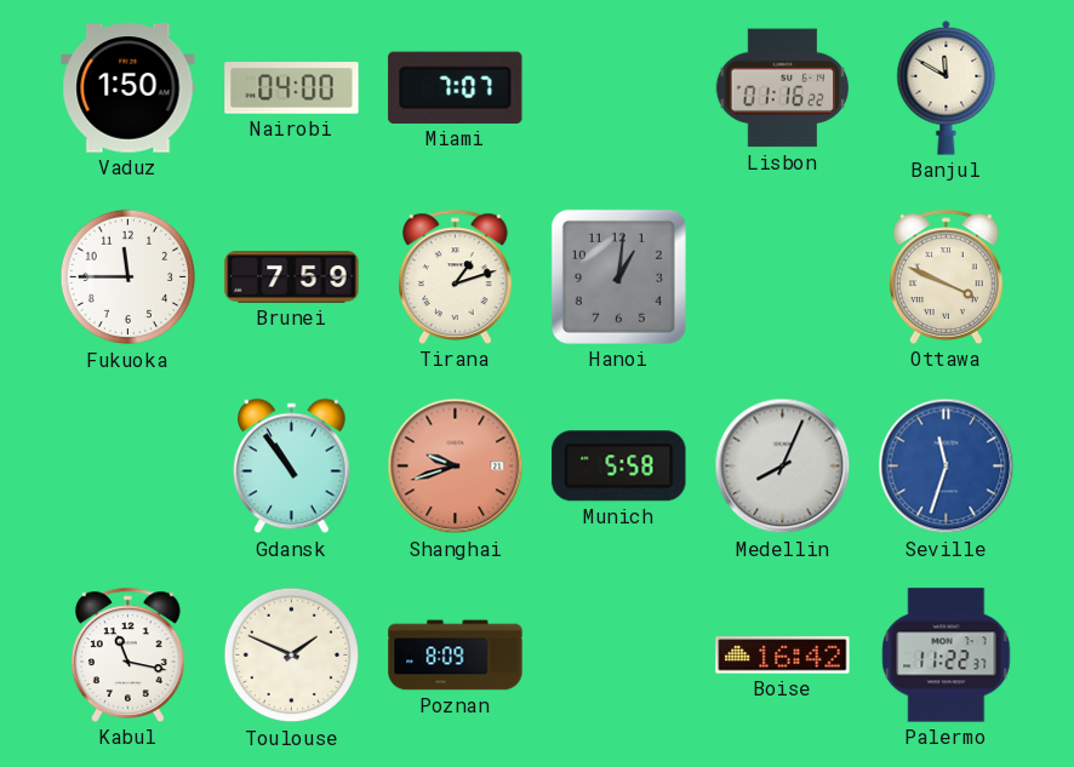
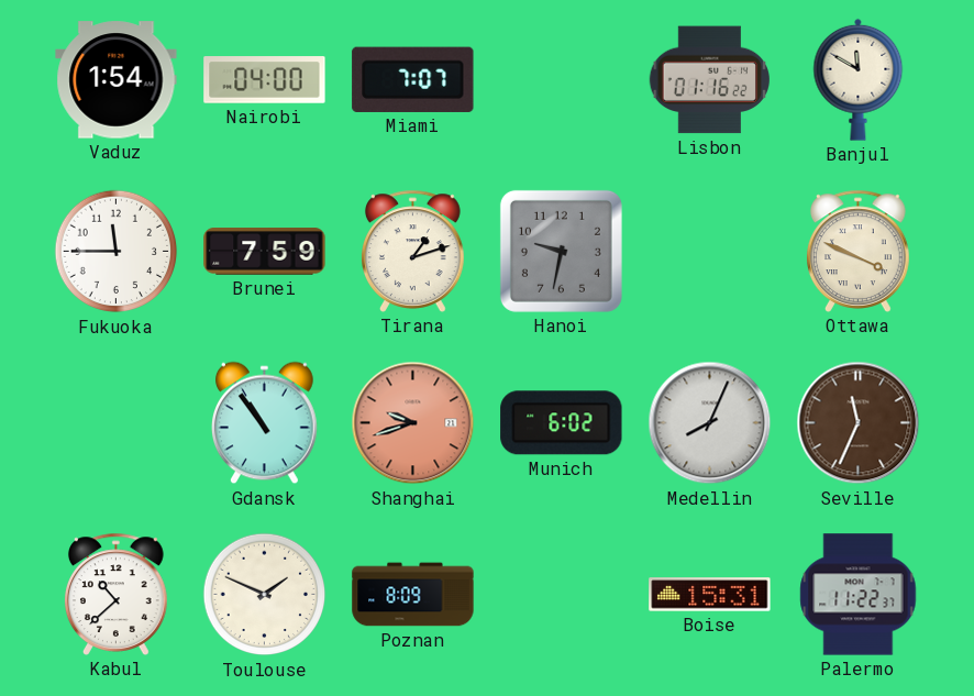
Vaduz: 1:50 -> 1:54 (117, 80)
Hanoi: 1:01 -> 9:32 (561, 251)
Munich: 5:58 -> 6:02 (562, 423)
Seville: 11:33 -> 11:34 (859, 423)
Seville dial: blue -> brown (859, 423)
Kabul: 11:17 -> 10:38 (117, 594)
Boise: 16:42 -> 15:31 (710, 595)
